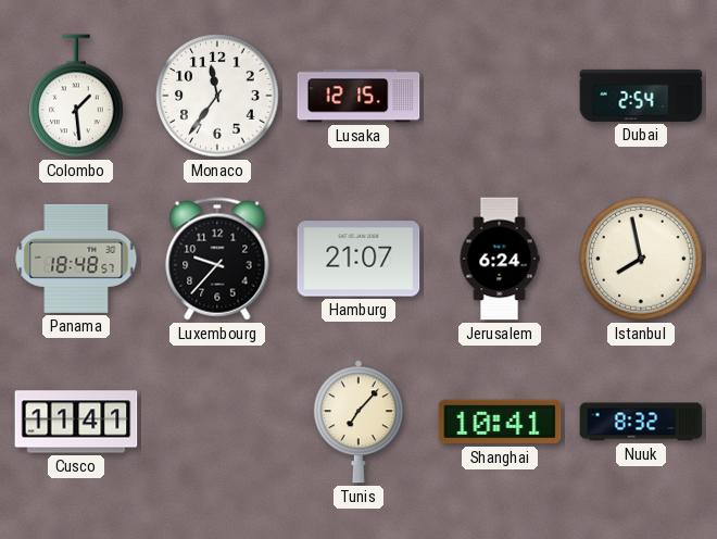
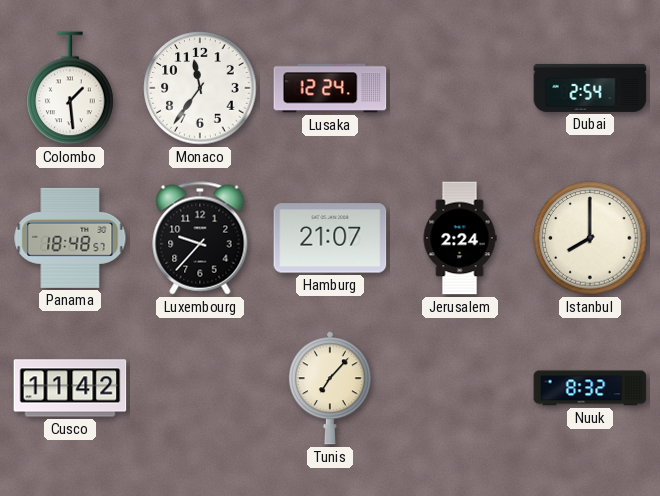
Lusaka: 12:15 -> 12:24 (330, 88)
Jerusalem: 6:24 -> 2:24 (460, 238)
Istanbul: 7:58 -> 8:00 (590, 238)
Cusco: 11:41 -> 11:42 (70, 388)
Shanghai: 10:41 -> none (500, 422)
